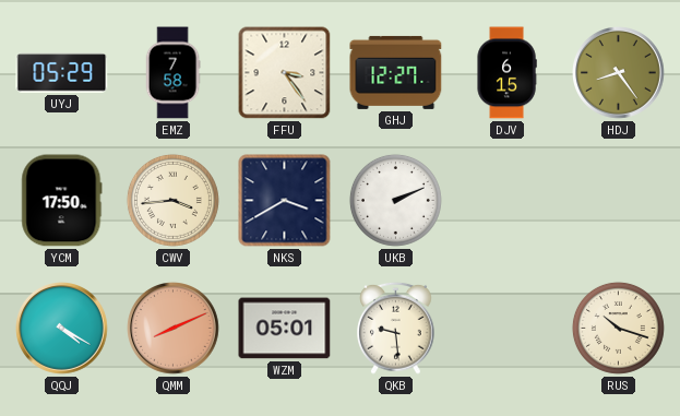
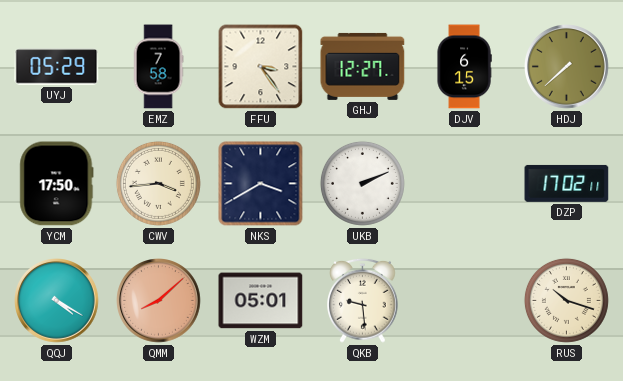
HDJ: 8:24 -> 7:38 (567, 67)
DZP: none -> 17:02 (567, 183)
QMM: 8:11 -> 8:08 (159, 301)
